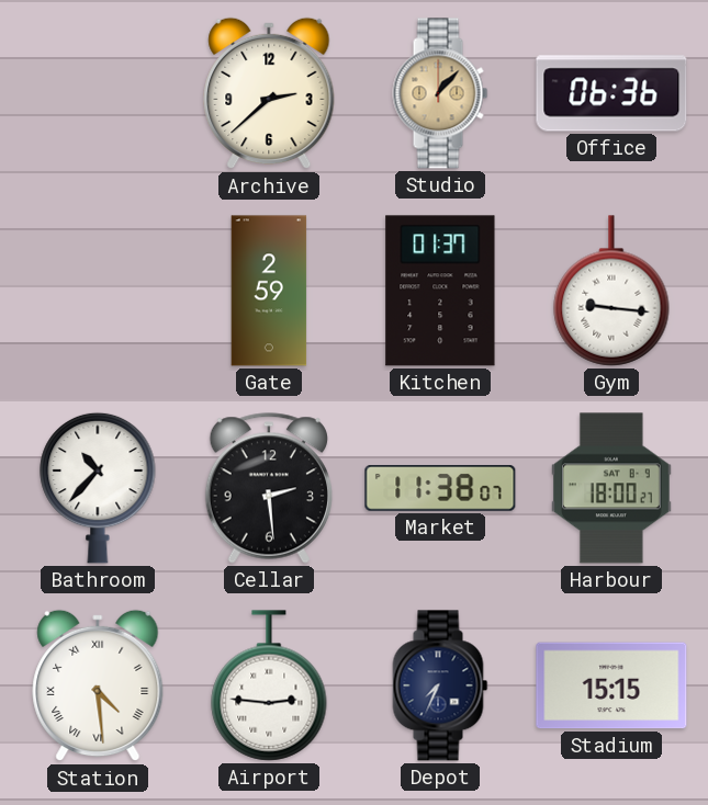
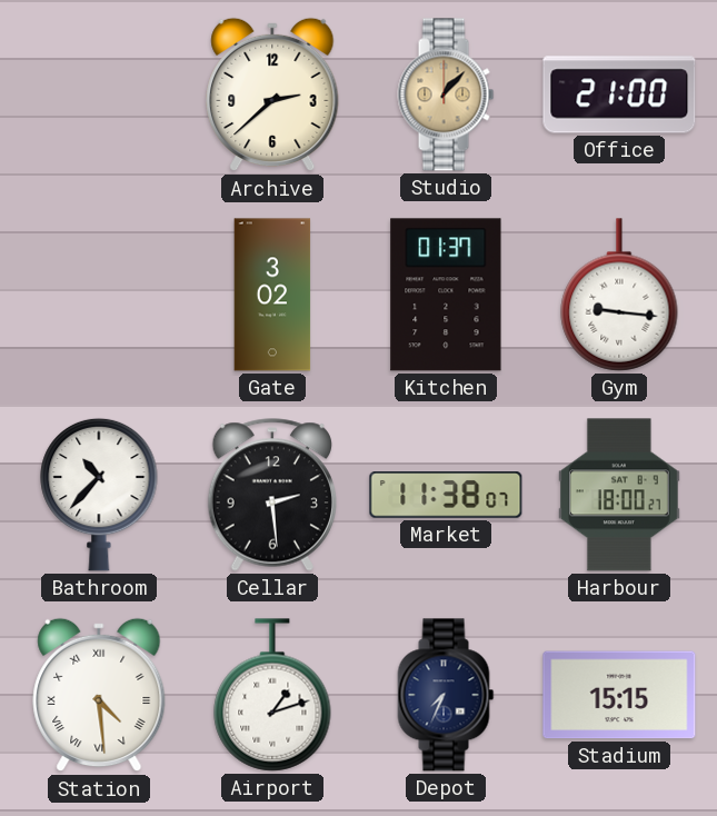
Office: 06:36 -> 21:00 (619, 94)
Gate: 2:59 -> 3:02 (272, 295)
Airport: 2:46 -> 1:12 (272, 695)
